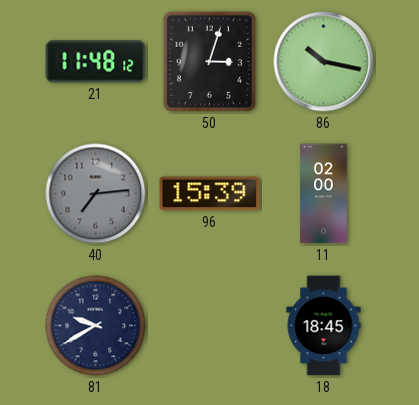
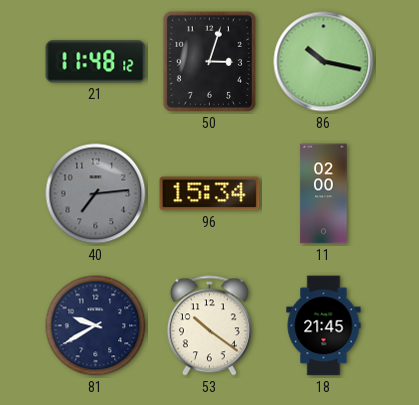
96: 15:39 -> 15:34 (210, 194)
53: none -> 10:21 (209, 326)
18: 18:45 -> 21:45 (324, 326)
